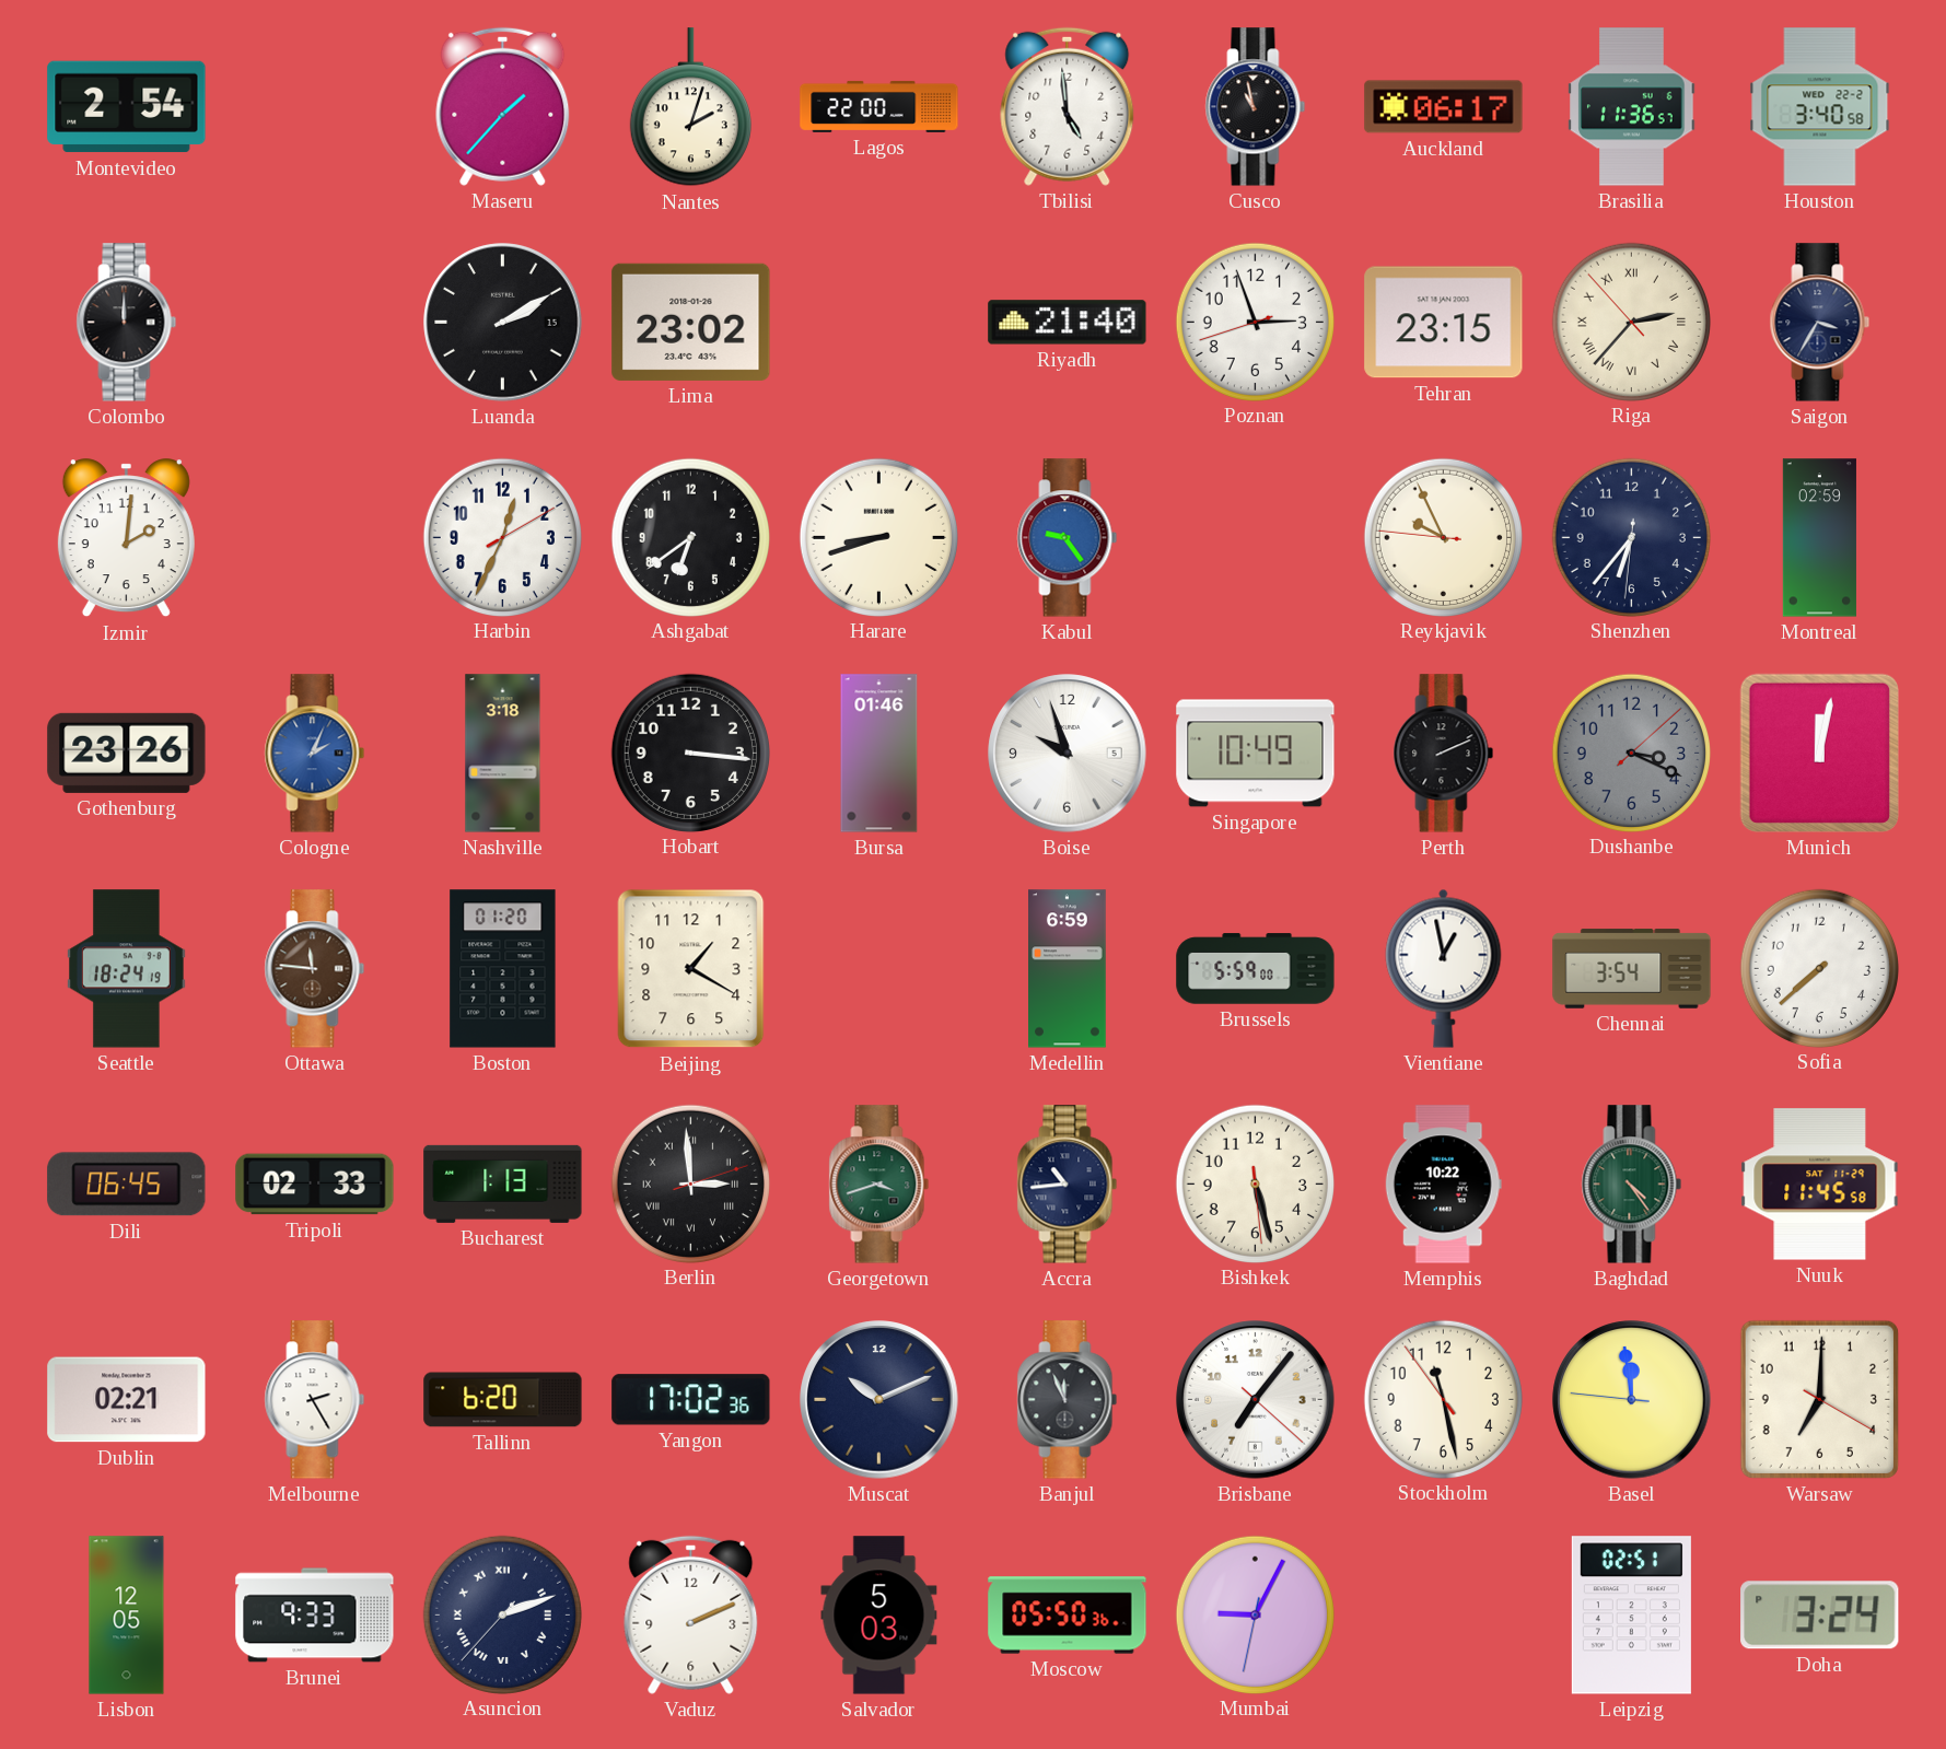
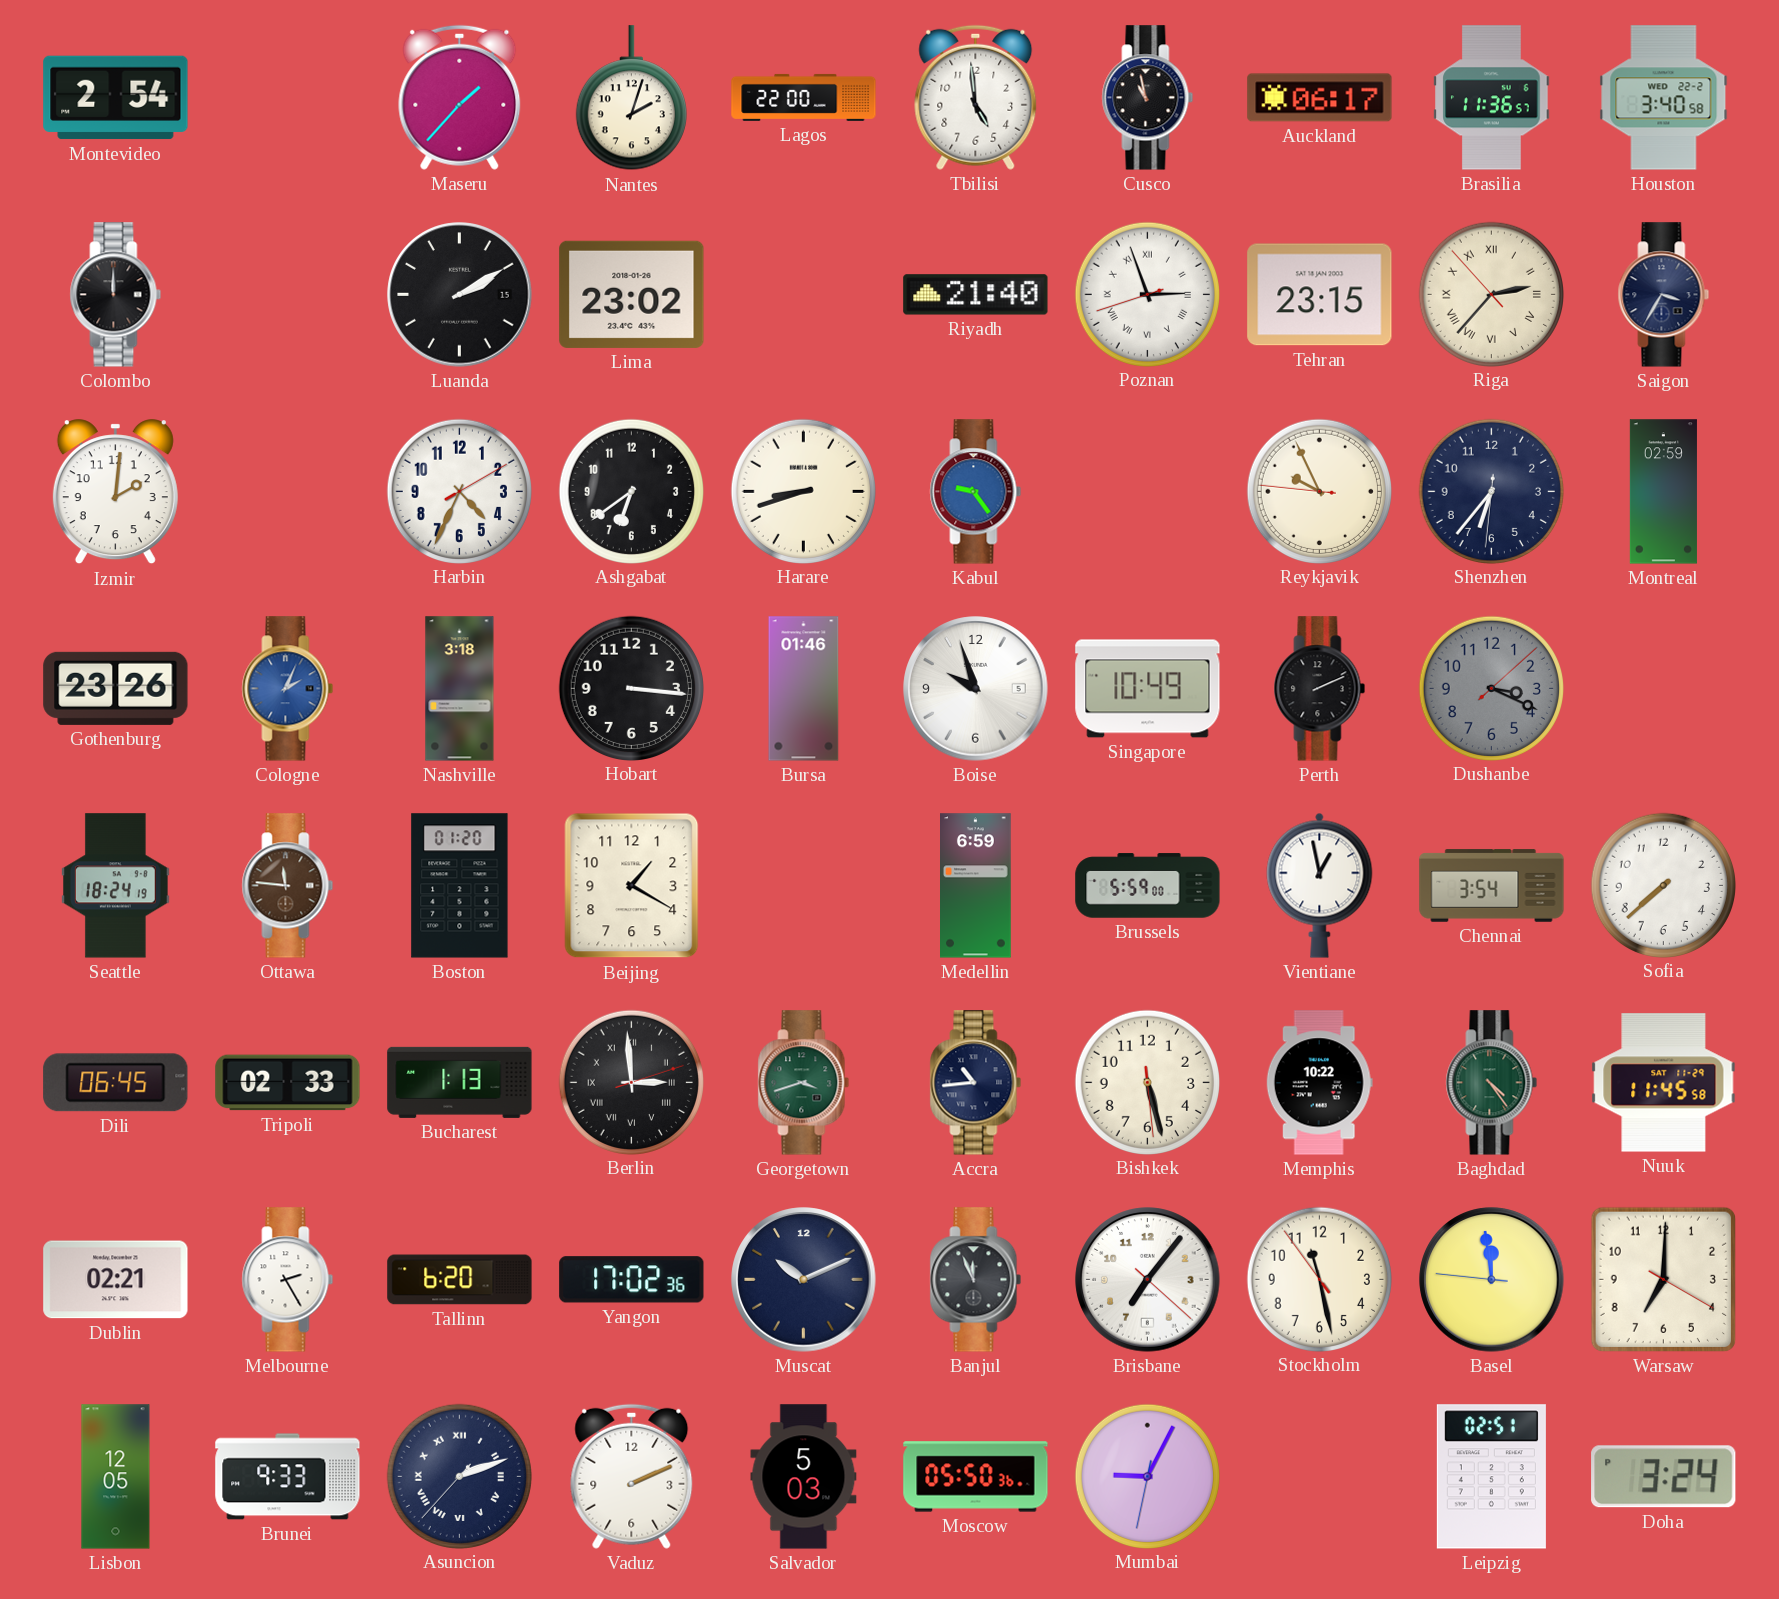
Poznan numerals: Arabic -> Roman (1147, 294)
Harbin: 12:34 -> 4:34 (459, 491)
Munich: 12:02 -> none (1819, 753)
